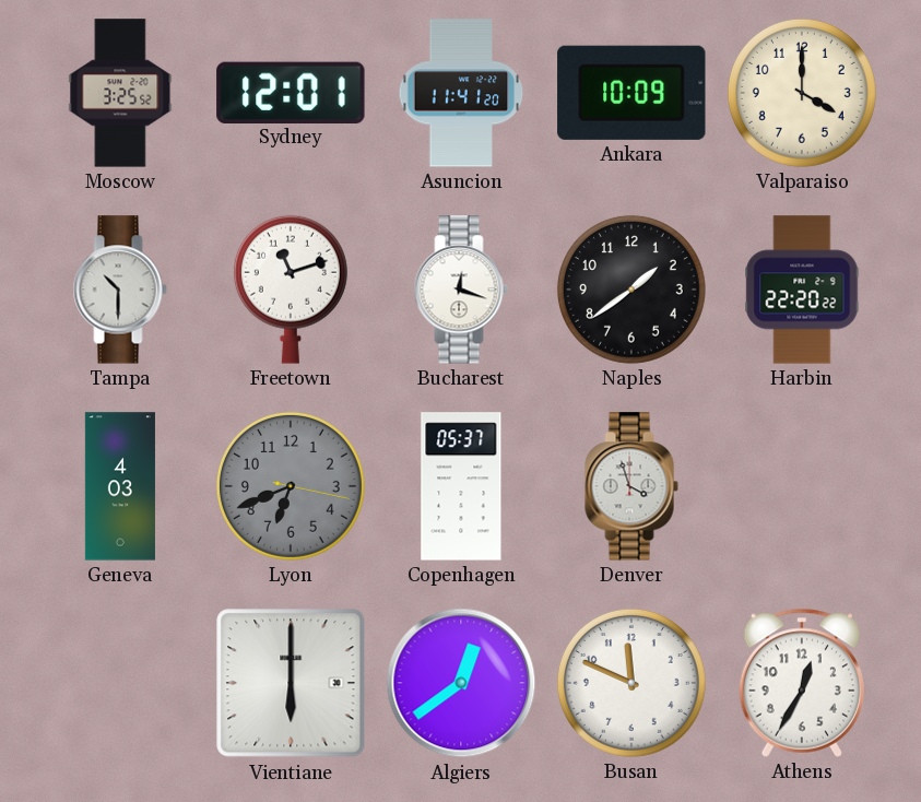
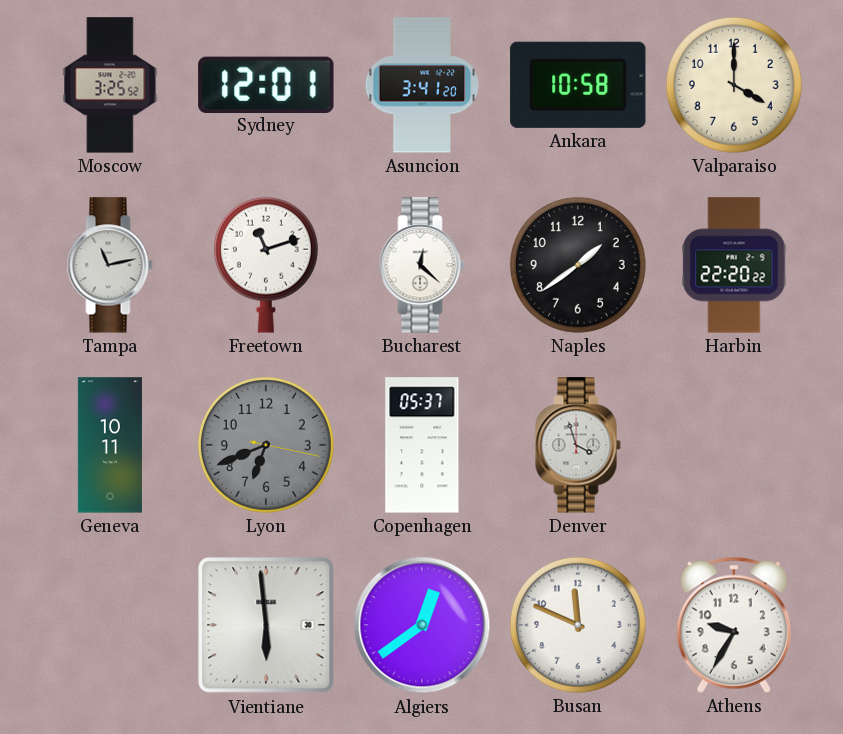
Asuncion: 11:41 -> 3:41 (422, 85)
Ankara: 10:09 -> 10:58 (578, 85)
Tampa: 10:30 -> 11:13 (110, 265)
Bucharest: 12:18 -> 12:22 (422, 265)
Geneva: 4:03 -> 10:11 (110, 445)
Vientiane: 6:00 -> 5:59 (266, 625)
Athens: 12:35 -> 9:35 (734, 625)
